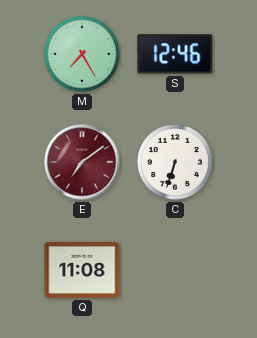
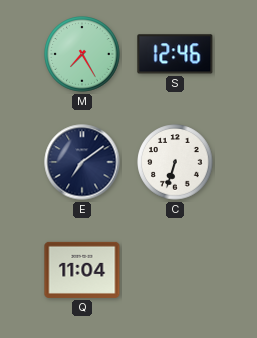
E dial: burgundy -> navy (82, 162)
Q: 11:08 -> 11:04 (82, 270)
